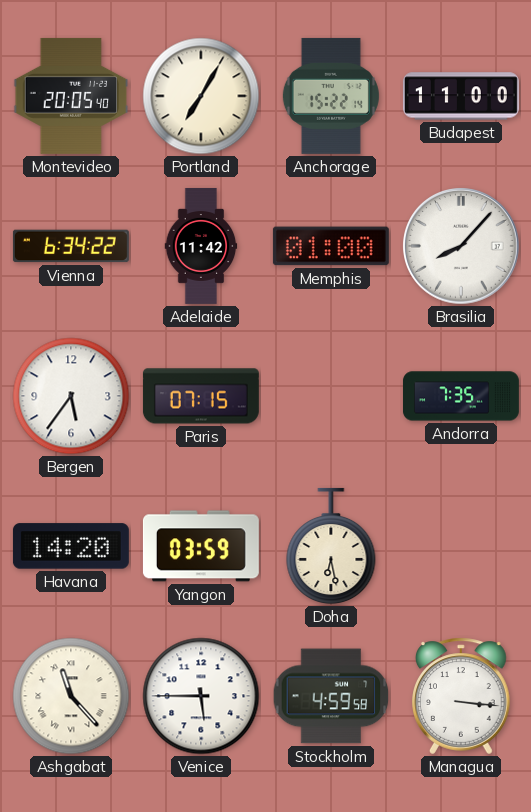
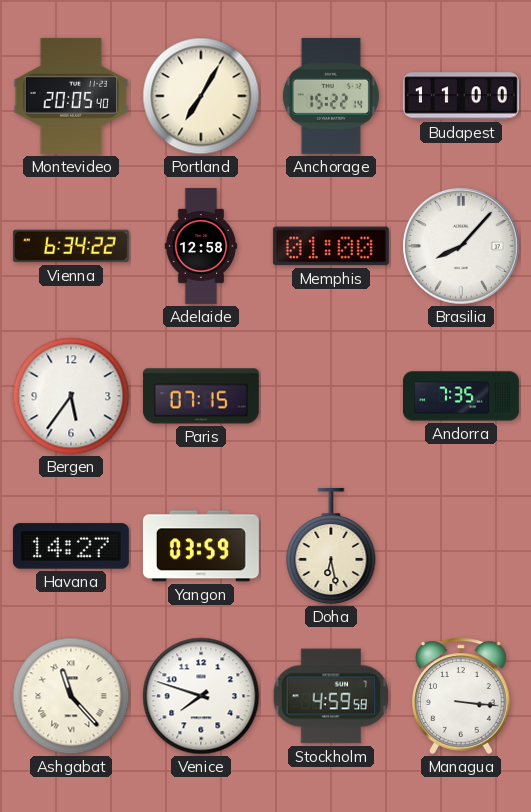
Adelaide: 11:42 -> 12:58 (201, 246)
Havana: 14:20 -> 14:27 (71, 546)
Venice: 5:45 -> 7:48 (201, 696)
